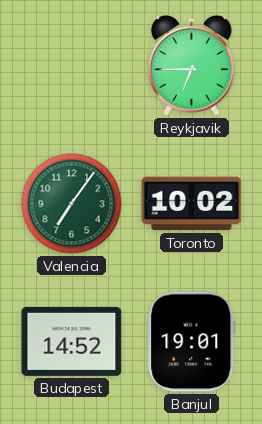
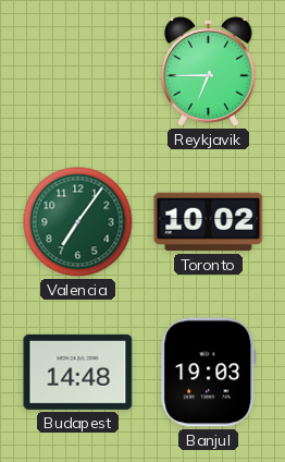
Budapest: 14:52 -> 14:48 (78, 372)
Banjul: 19:01 -> 19:03 (209, 373)
